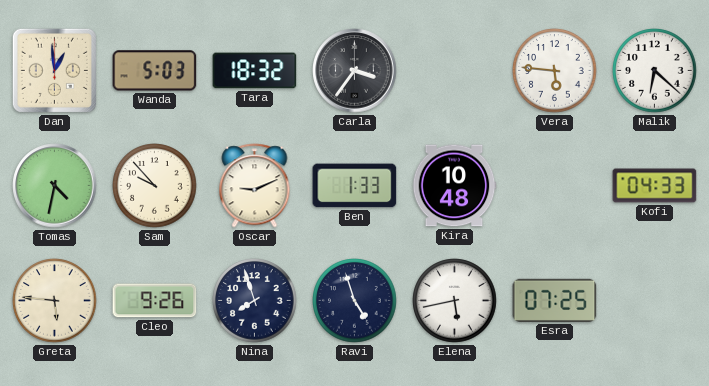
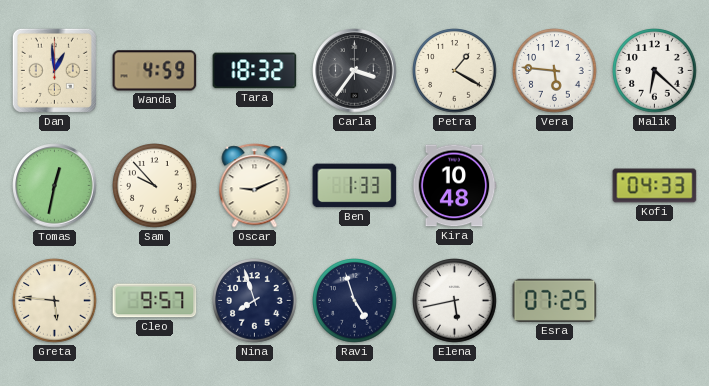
Wanda: 5:03 -> 4:59 (155, 71)
Petra: none -> 1:20 (455, 71)
Tomas: 4:32 -> 12:32 (55, 186)
Cleo: 9:26 -> 9:57 (155, 301)
